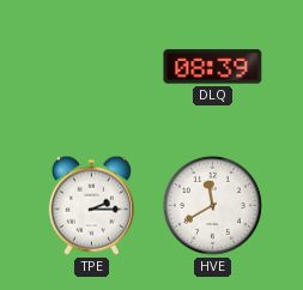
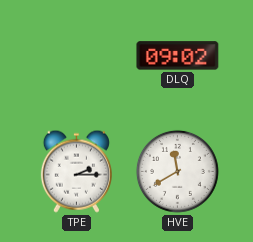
DLQ: 08:39 -> 09:02 (178, 56)
